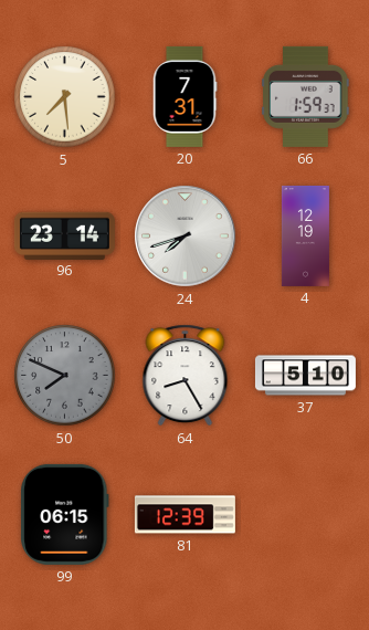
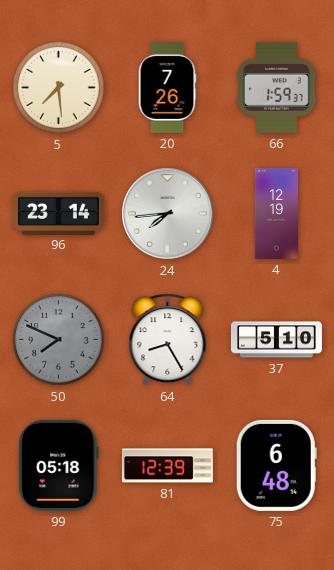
20: 7:31 -> 7:26 (167, 87)
24: 7:42 -> 7:44 (168, 214)
99: 06:15 -> 05:18 (59, 465)
75: none -> 6:48 (276, 465)
